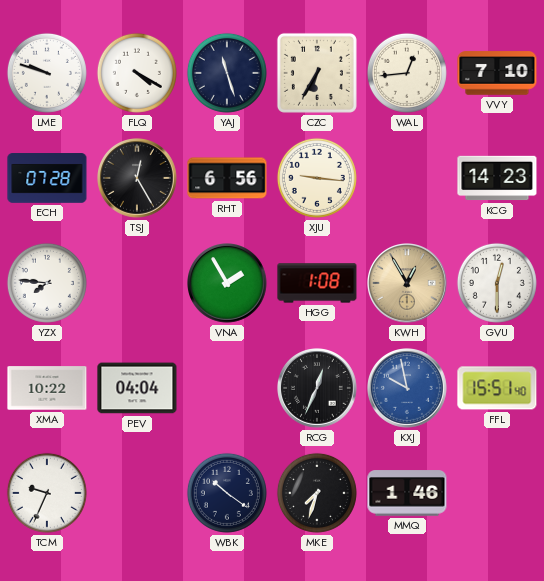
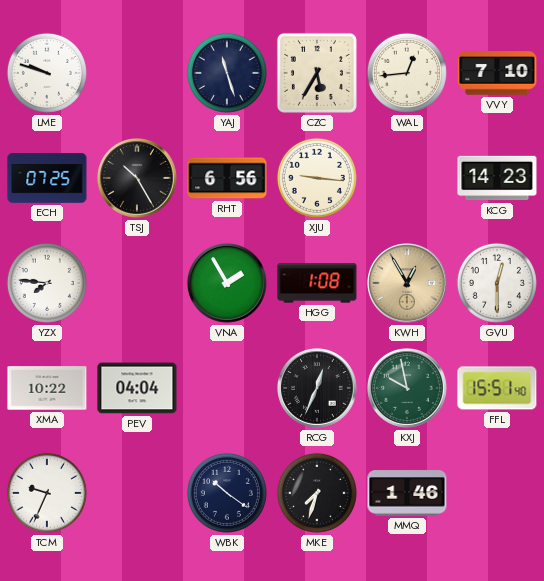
FLQ: 4:20 -> none (137, 73)
CZC: 6:35 -> 5:35 (317, 73)
ECH: 07:28 -> 07:25 (47, 178)
TSJ: 12:25 -> 10:25 (137, 178)
KXJ dial: blue -> green (407, 388)
